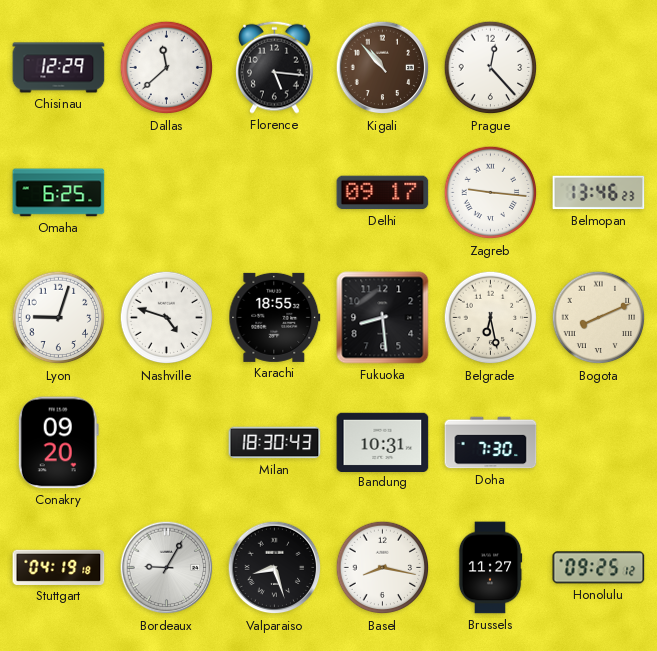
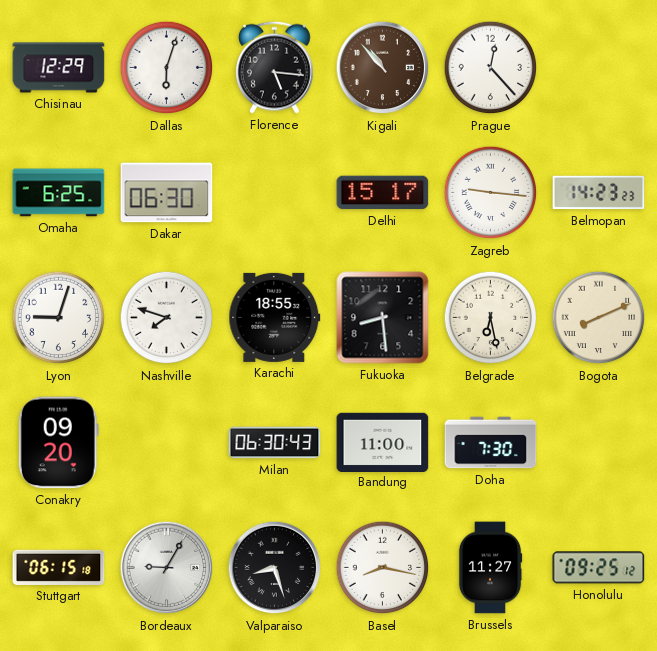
Dallas: 11:38 -> 6:03 (167, 68)
Dakar: none -> 06:30 (167, 193)
Delhi: 09:17 -> 15:17 (383, 193)
Belmopan: 13:46 -> 14:23 (599, 193)
Nashville: 4:48 -> 7:48 (167, 318)
Milan: 18:30 -> 06:30 (275, 443)
Bandung: 10:31 -> 11:00 (383, 442)
Stuttgart: 04:19 -> 06:15 (59, 567)
